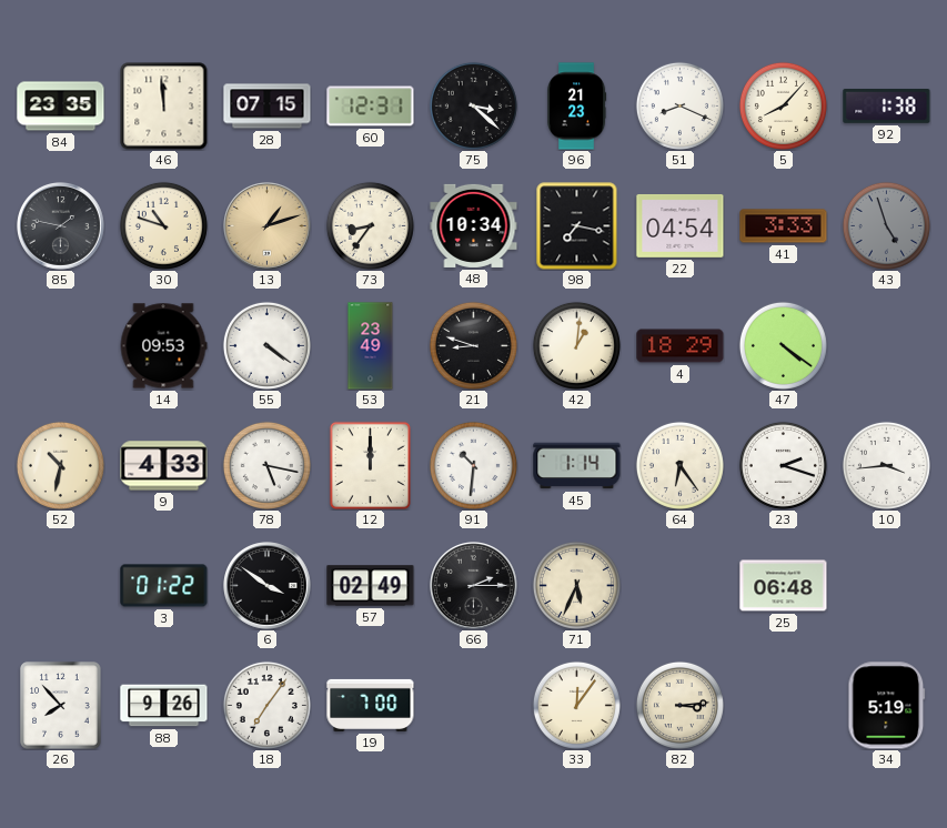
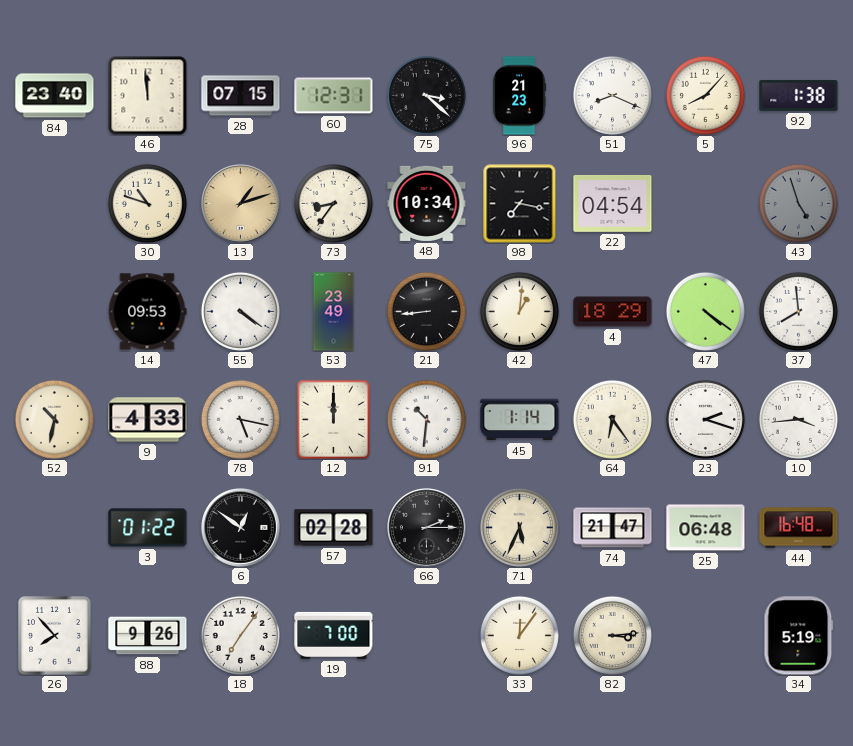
84: 23:35 -> 23:40 (55, 96)
85: 1:47 -> none (61, 226)
41: 3:33 -> none (784, 226)
21: 8:48 -> 8:44 (426, 311)
37: none -> 7:59 (798, 311)
6: 3:51 -> 12:51 (241, 528)
57: 02:49 -> 02:28 (334, 528)
74: none -> 21:47 (613, 528)
44: none -> 16:48 (799, 528)
